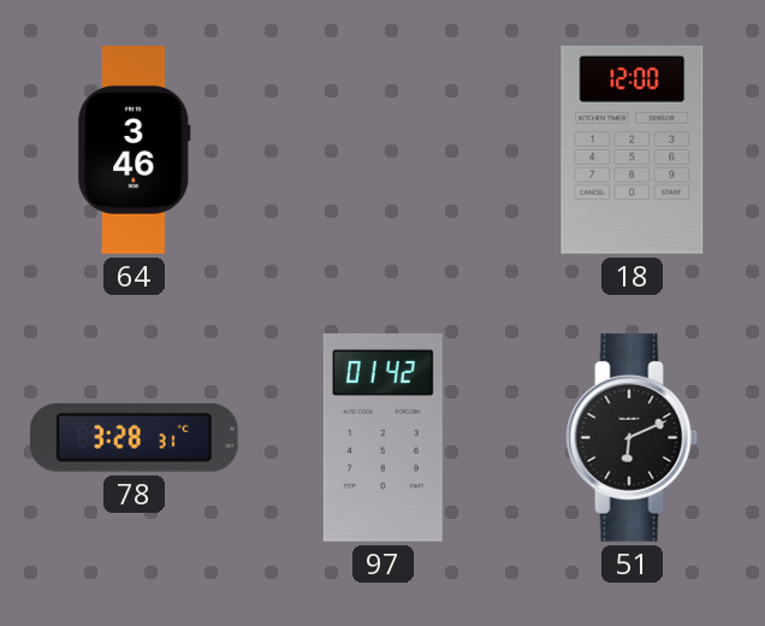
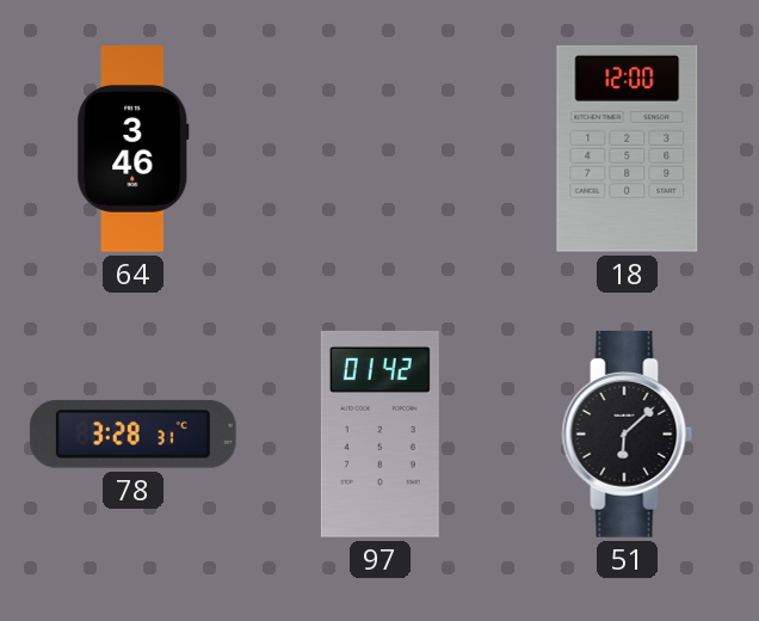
51: 6:11 -> 6:08 (628, 434)
